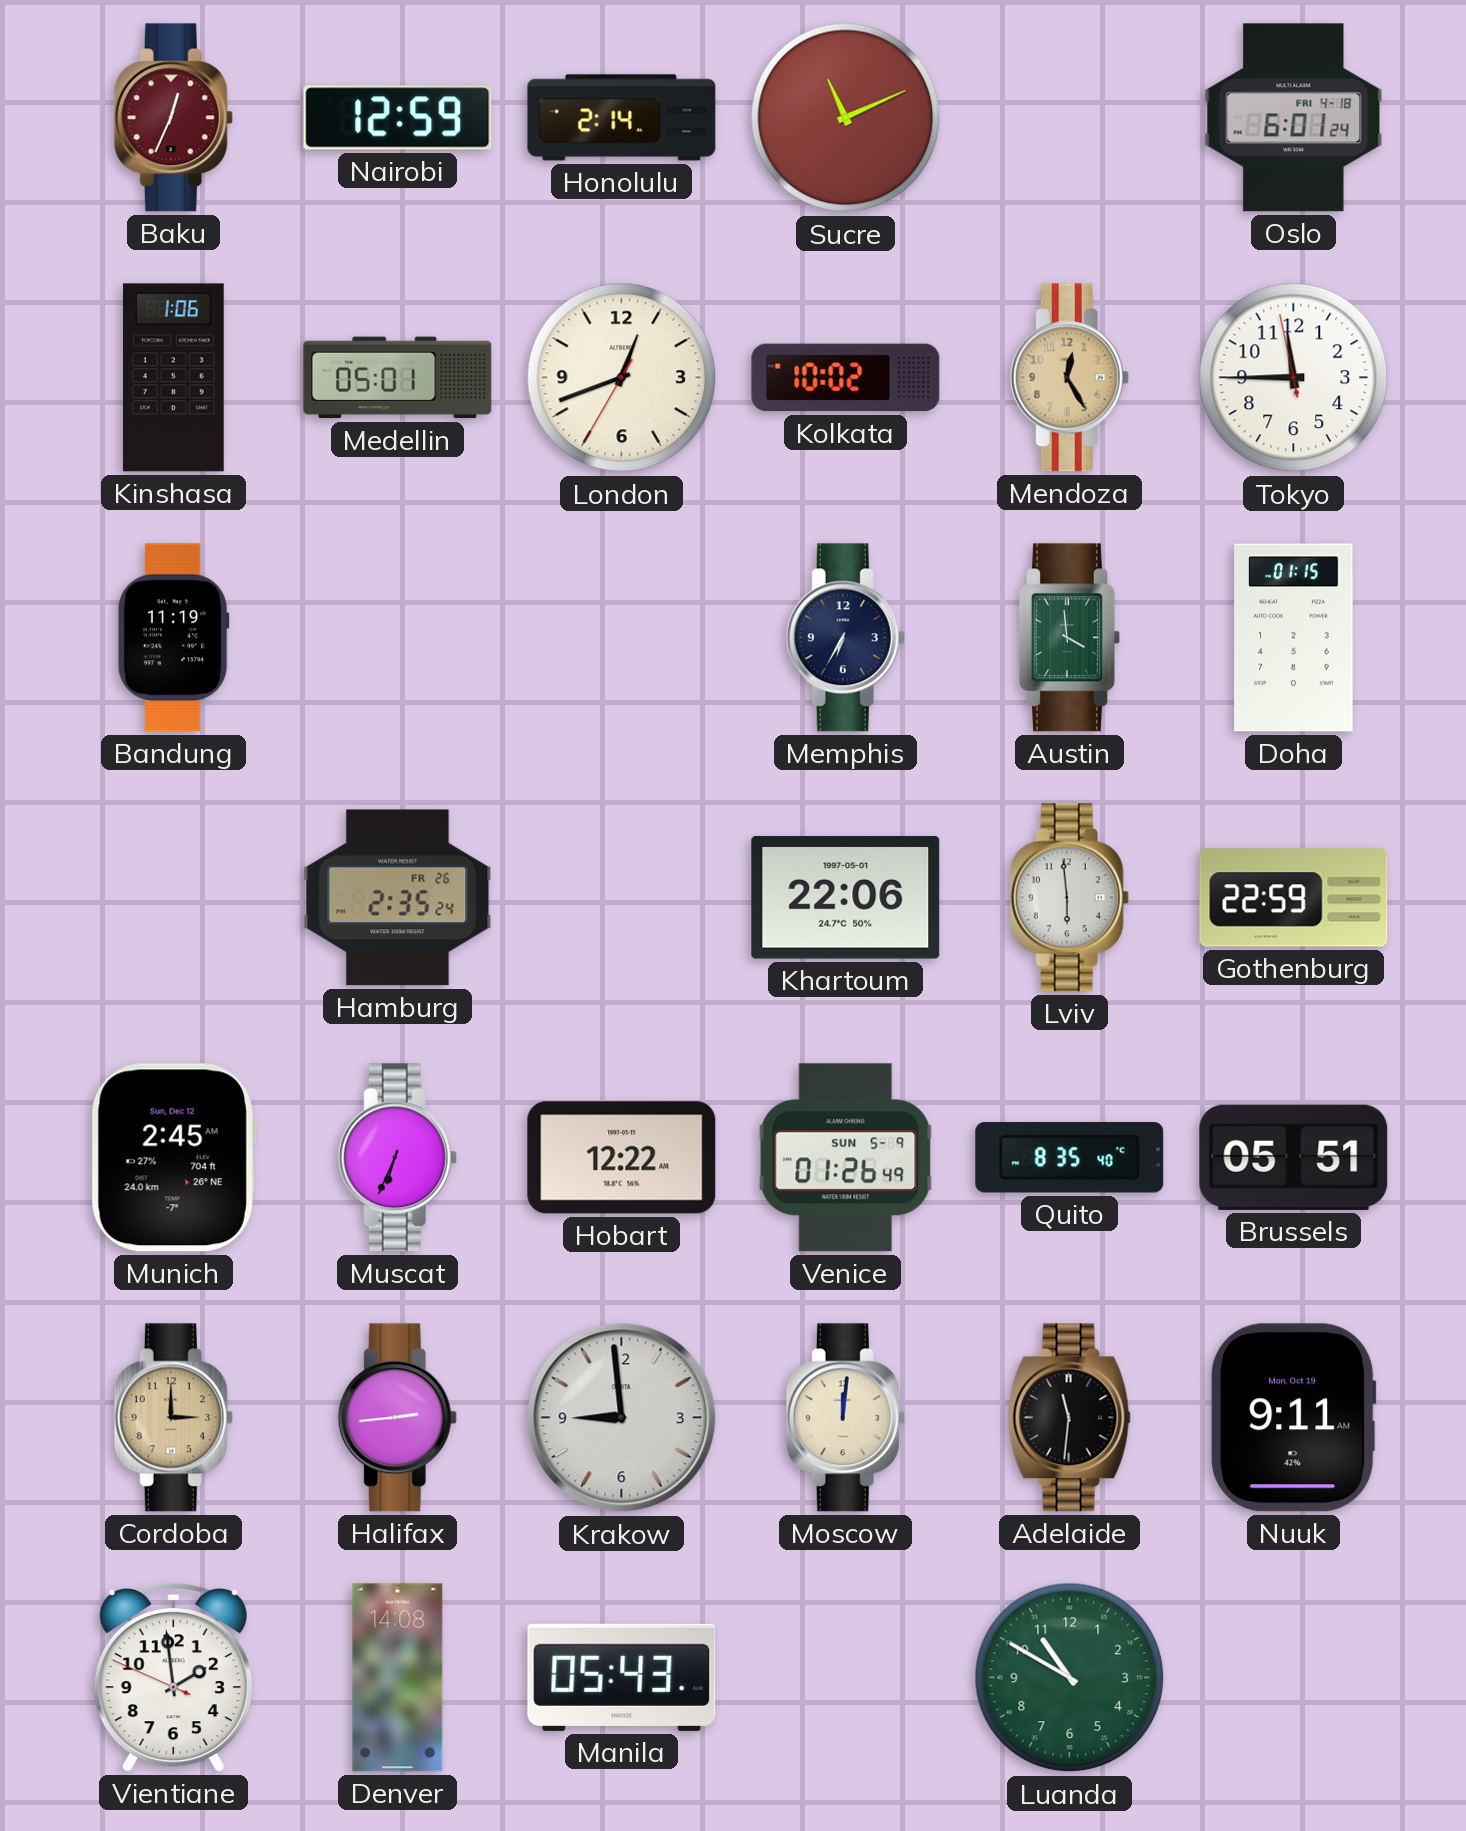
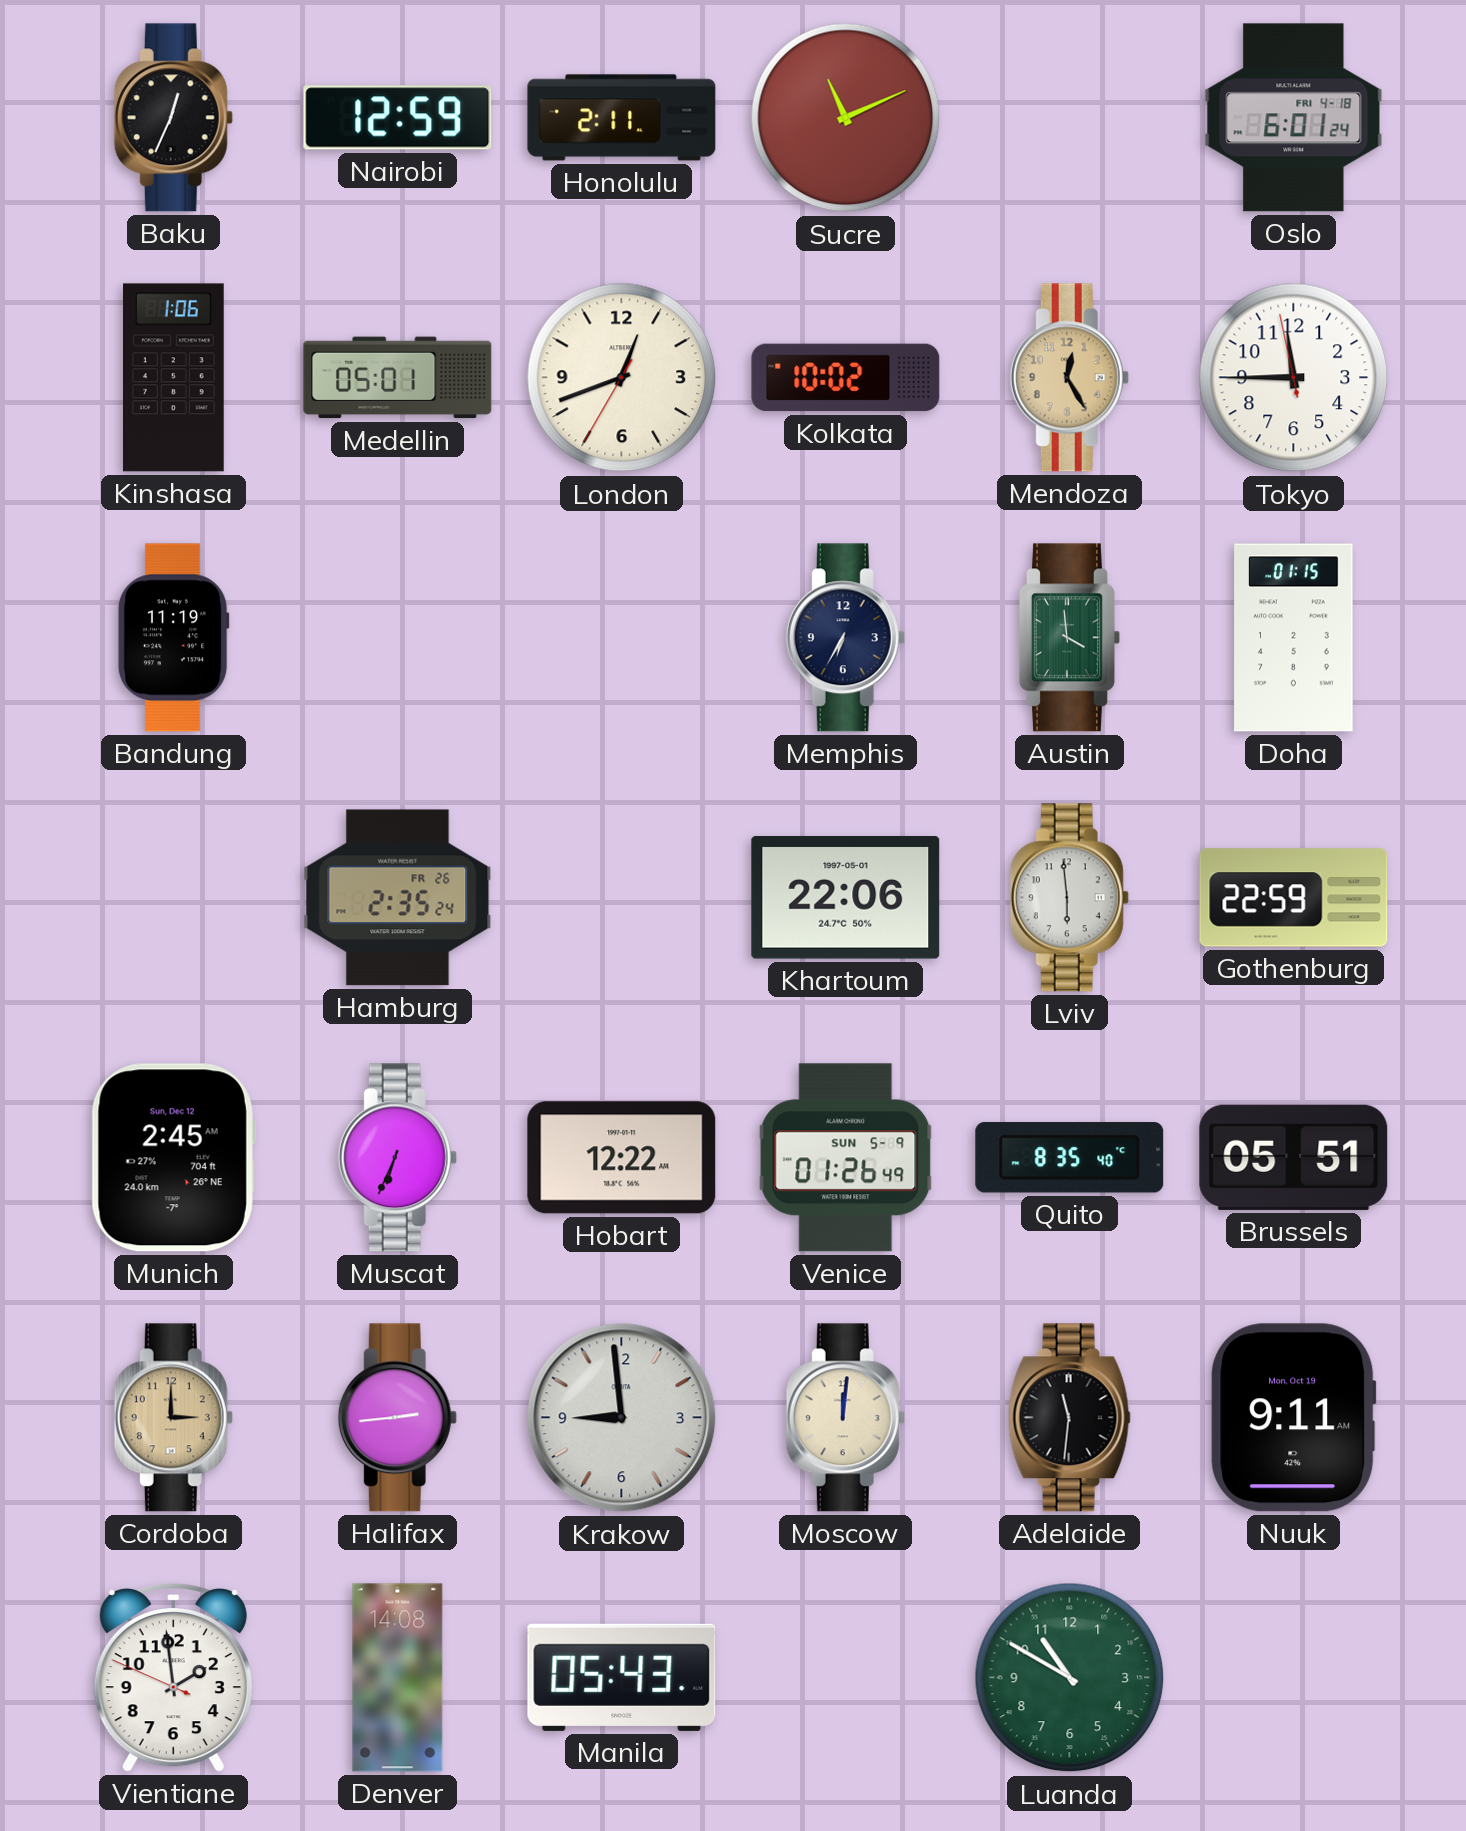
Baku dial: burgundy -> black (173, 118)
Honolulu: 2:14 -> 2:11 (622, 118)
